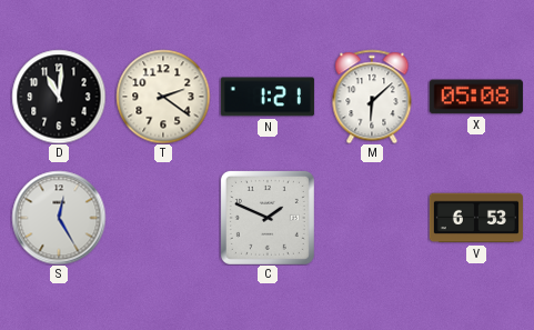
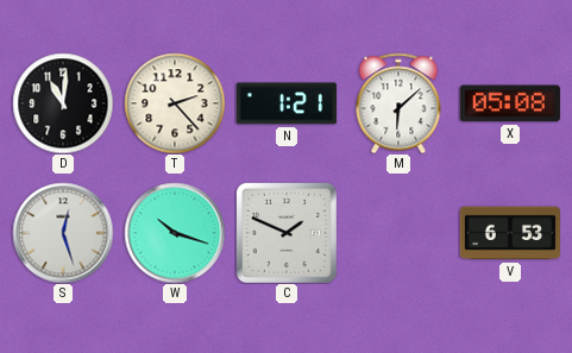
T: 2:21 -> 2:23 (175, 103)
S: 12:25 -> 12:27 (63, 233)
W: none -> 10:18 (175, 233)
